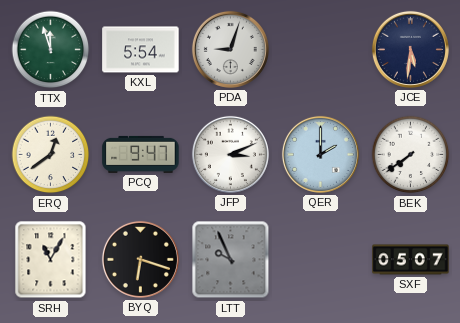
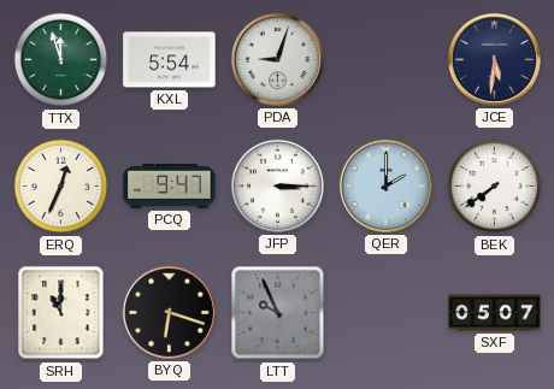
ERQ: 12:39 -> 12:34 (61, 187)
JFP: 3:11 -> 3:15 (277, 185)
SRH: 11:05 -> 11:00 (61, 313)
